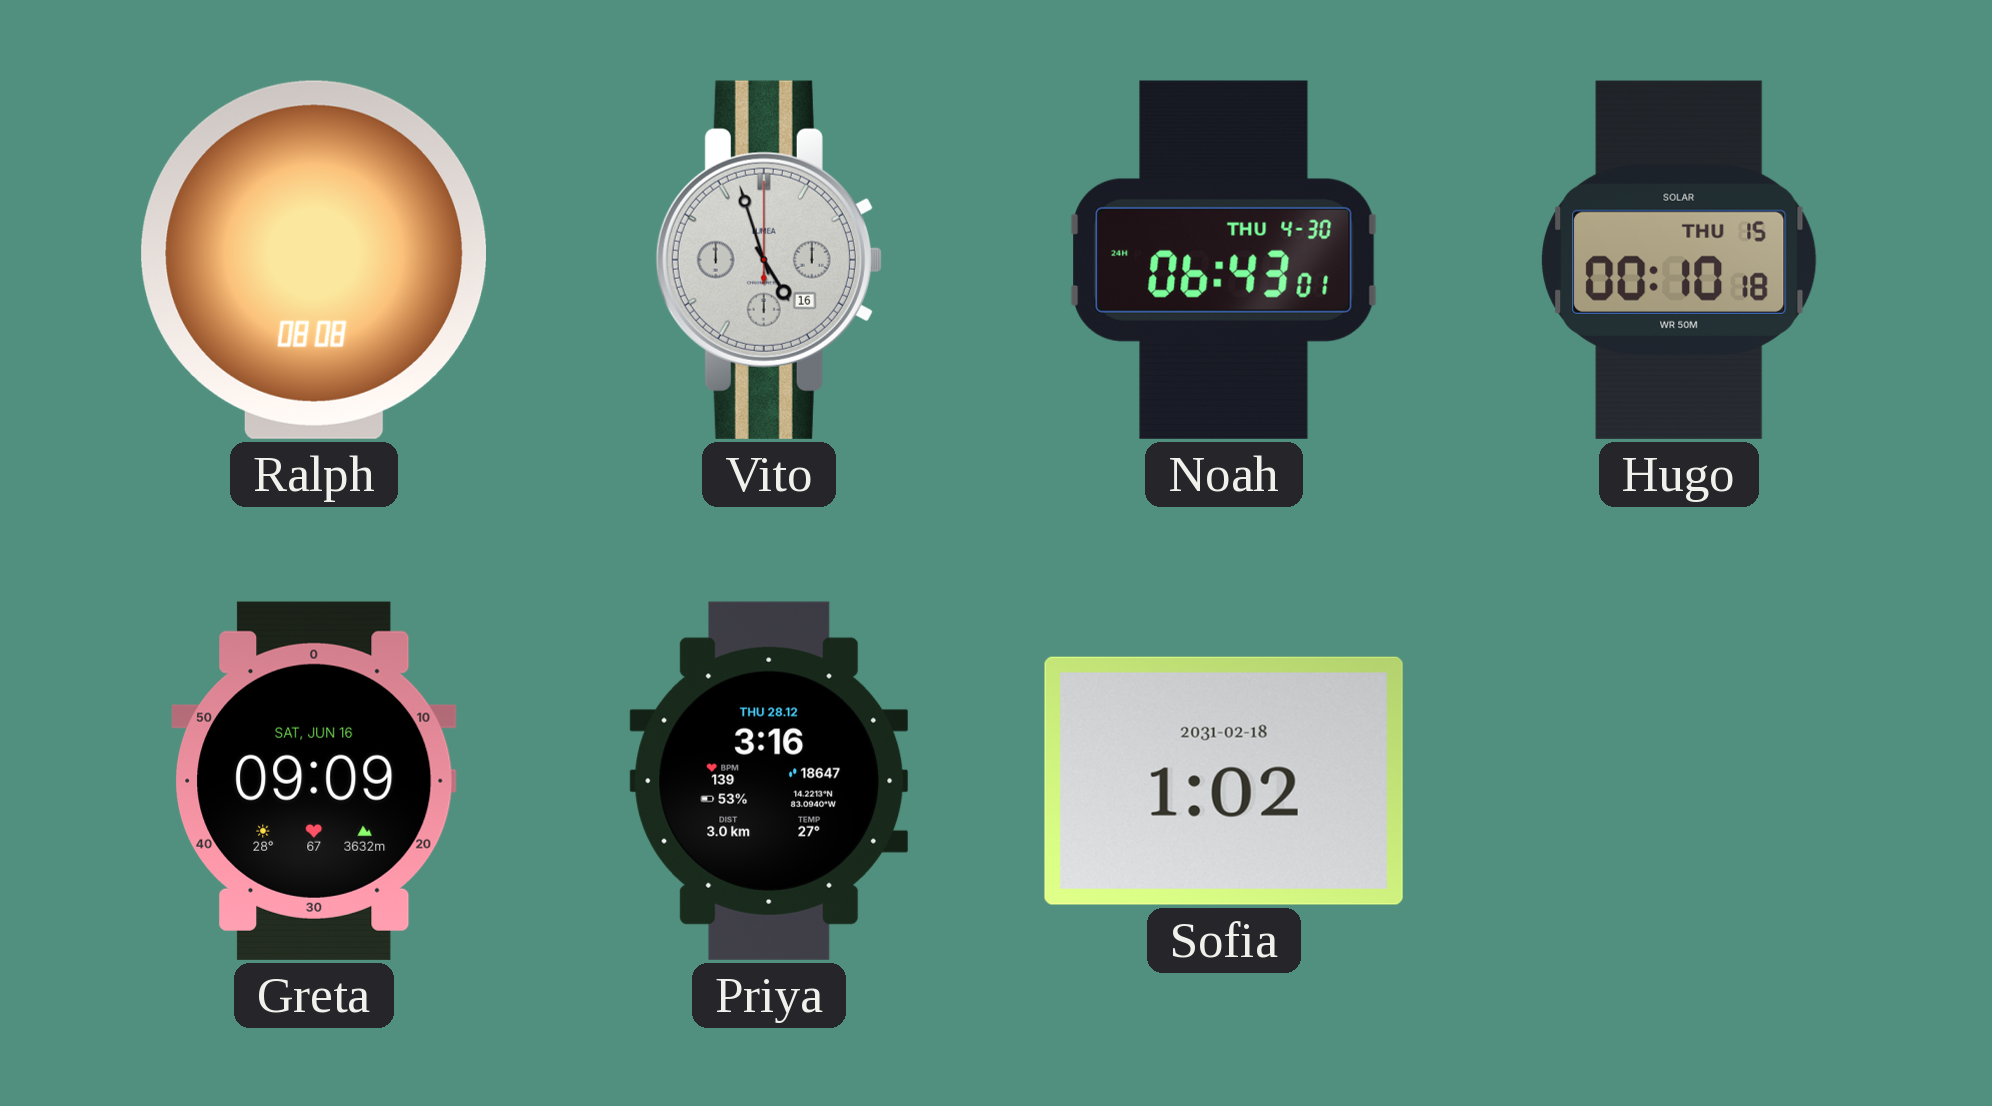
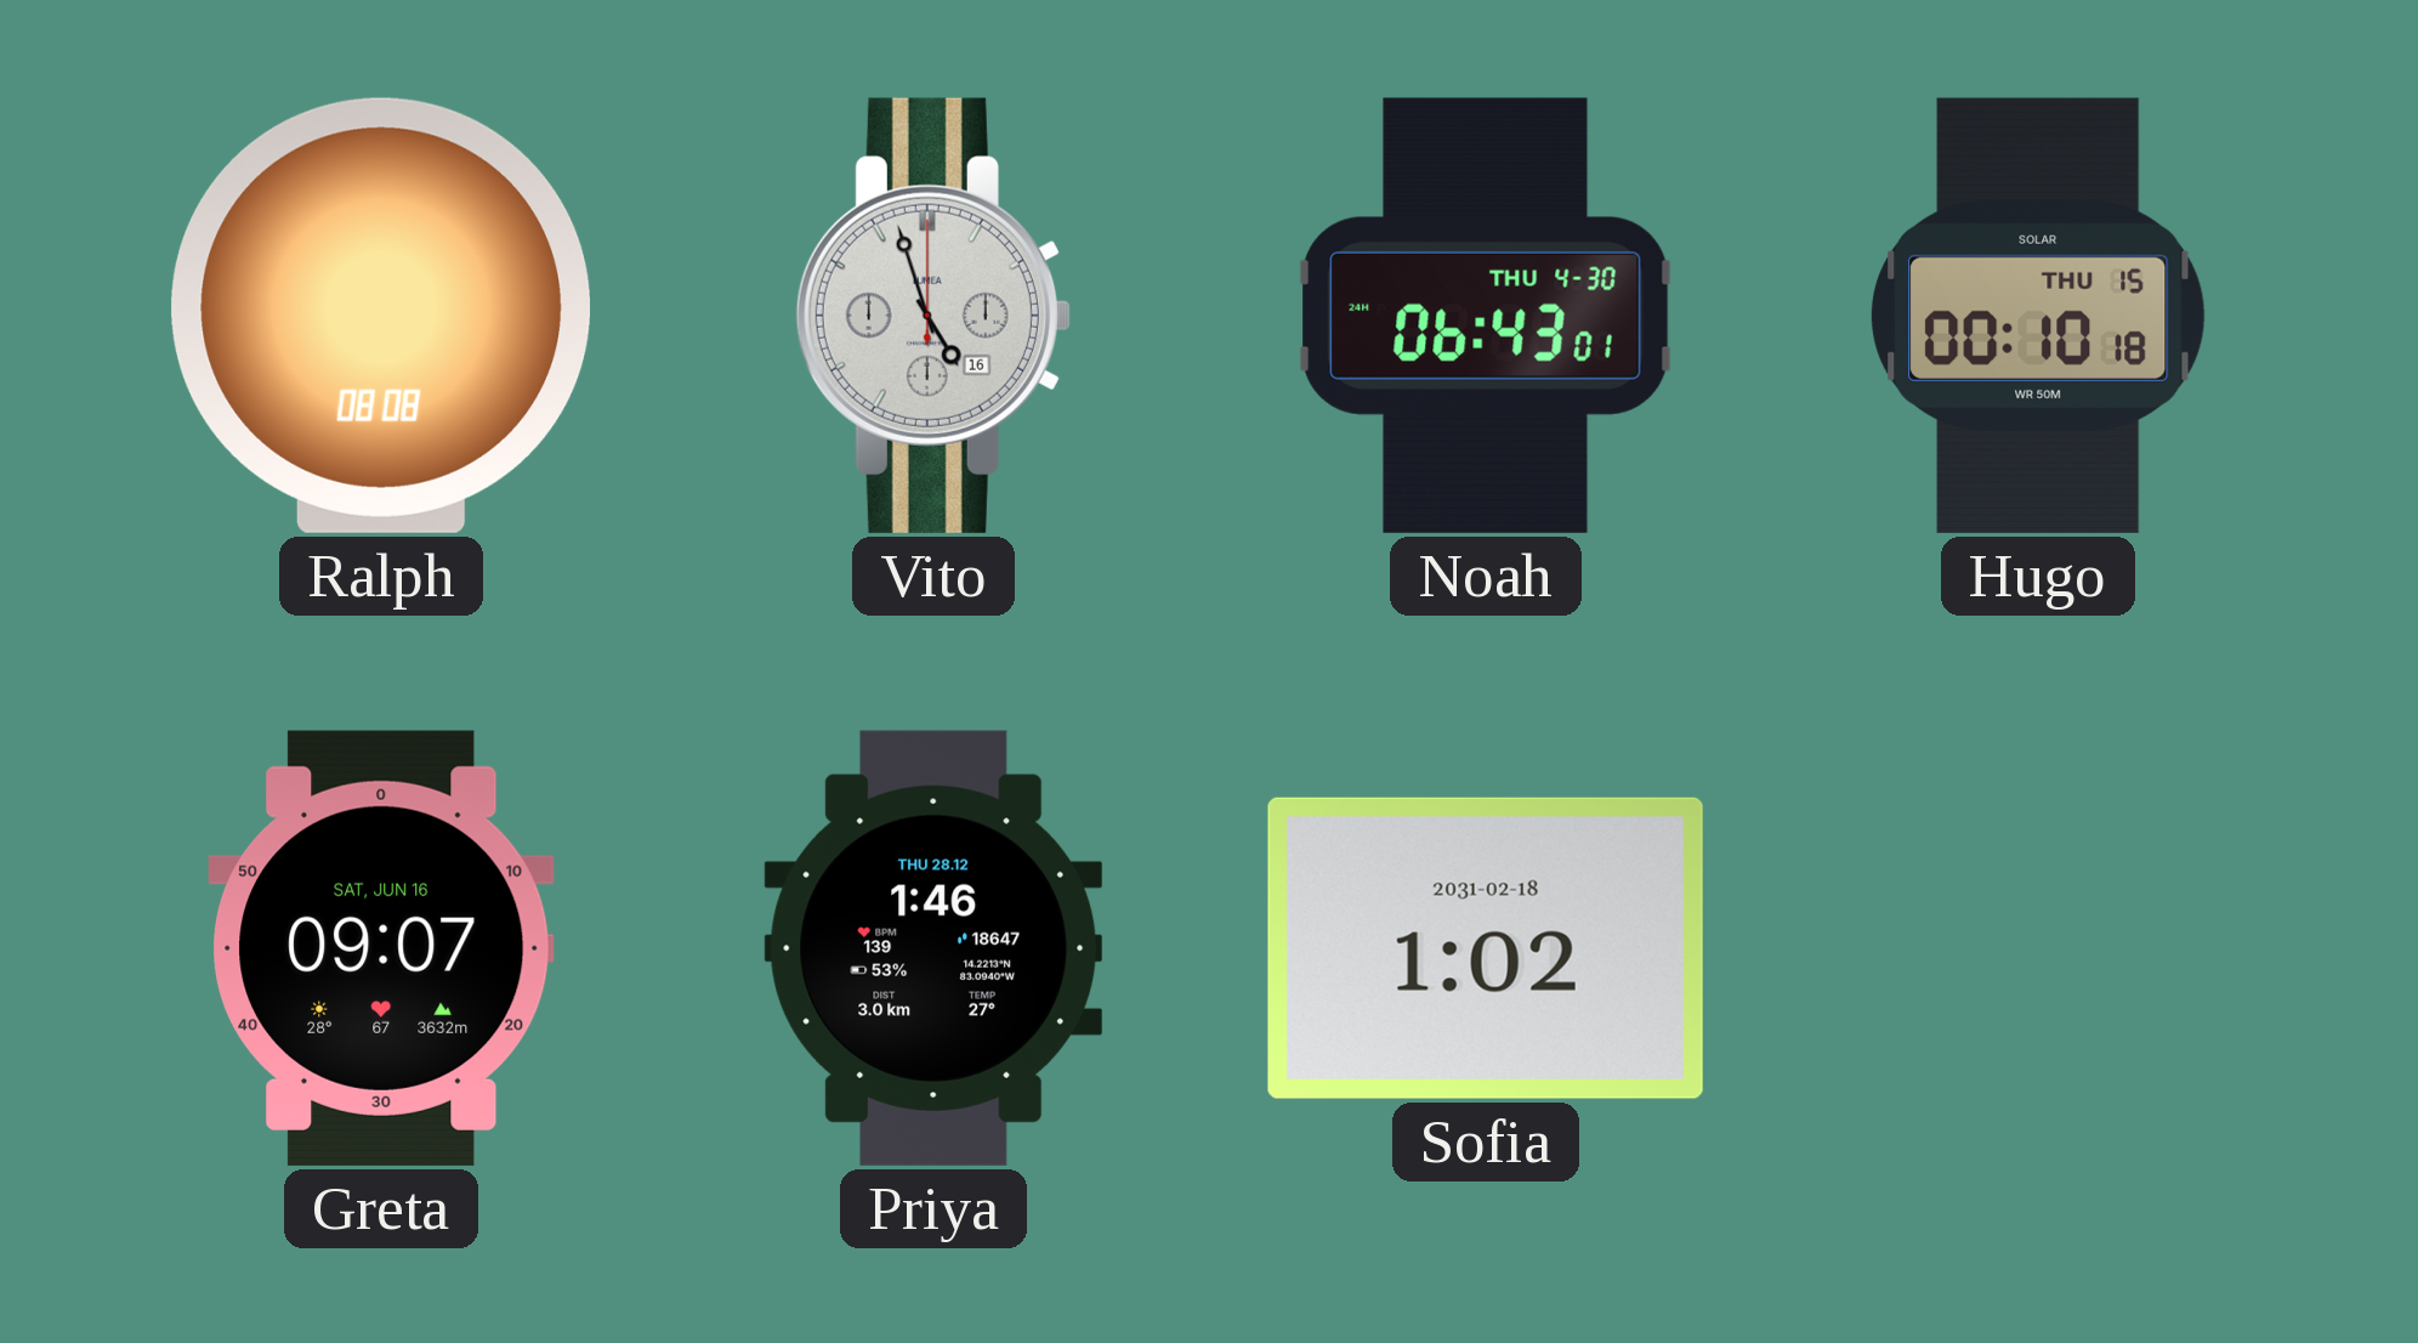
Greta: 09:09 -> 09:07 (381, 948)
Priya: 3:16 -> 1:46 (933, 948)
